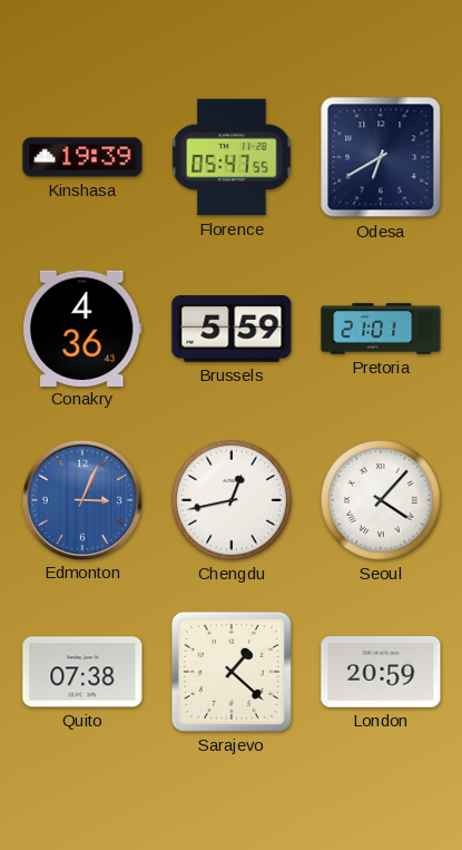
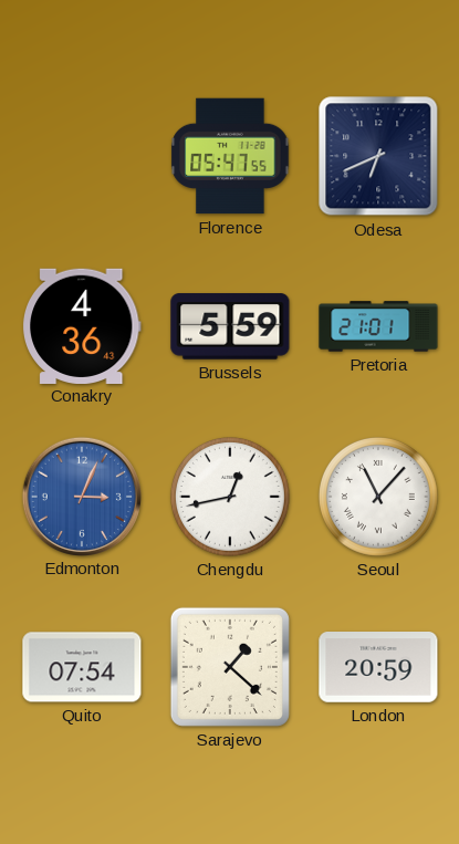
Kinshasa: 19:39 -> none (82, 157)
Odesa: 6:40 -> 6:41 (378, 156)
Seoul: 4:07 -> 11:07 (378, 497)
Quito: 07:38 -> 07:54 (82, 667)
